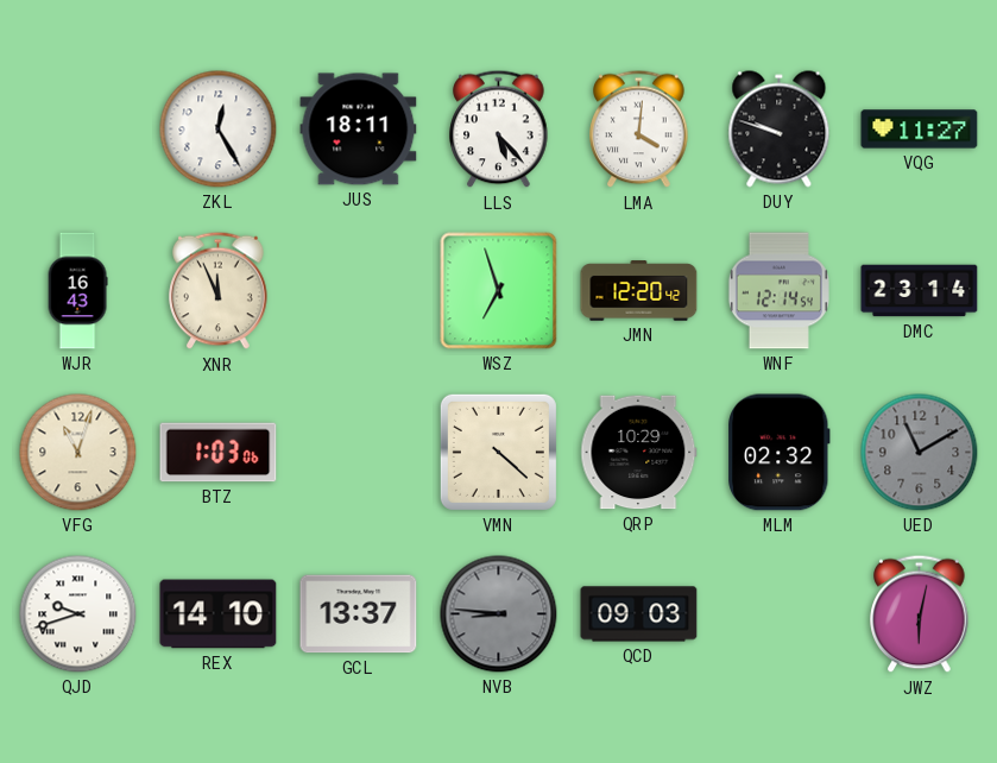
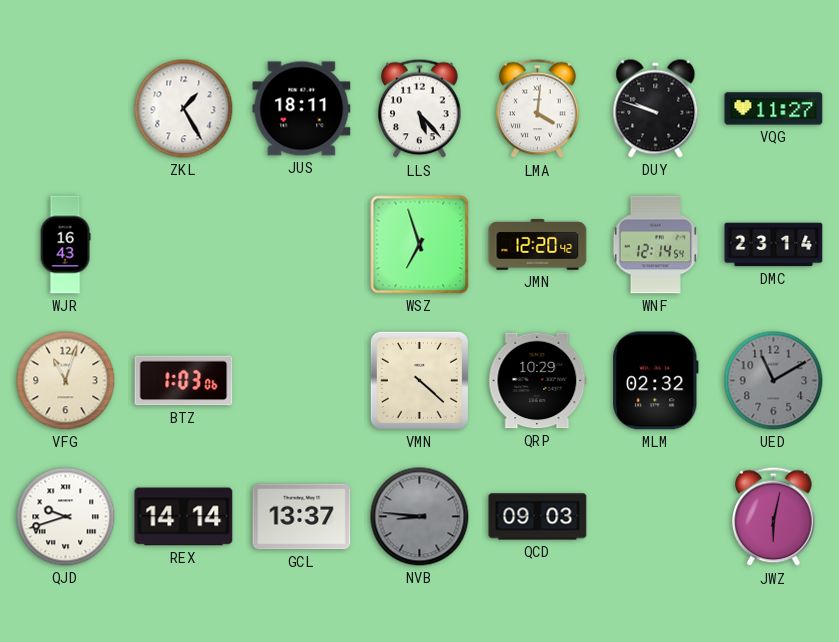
ZKL: 12:25 -> 1:25 (184, 109)
XNR: 11:56 -> none (219, 291)
REX: 14:10 -> 14:14 (184, 517)
